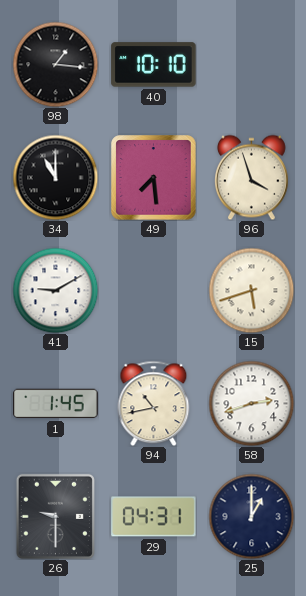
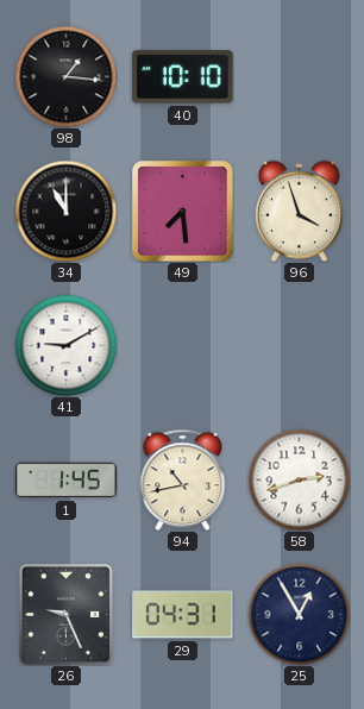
15: 5:42 -> none (251, 290)
26: 9:30 -> 9:26 (65, 614)
25: 1:00 -> 12:55 (299, 614)
